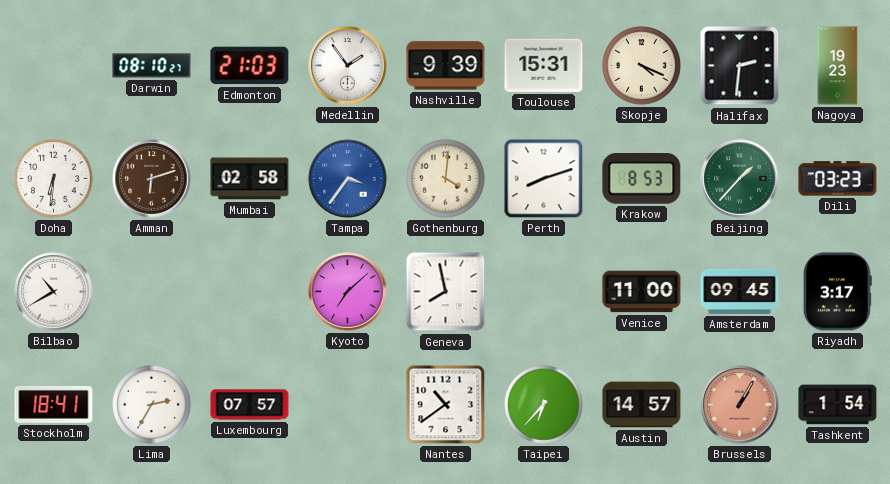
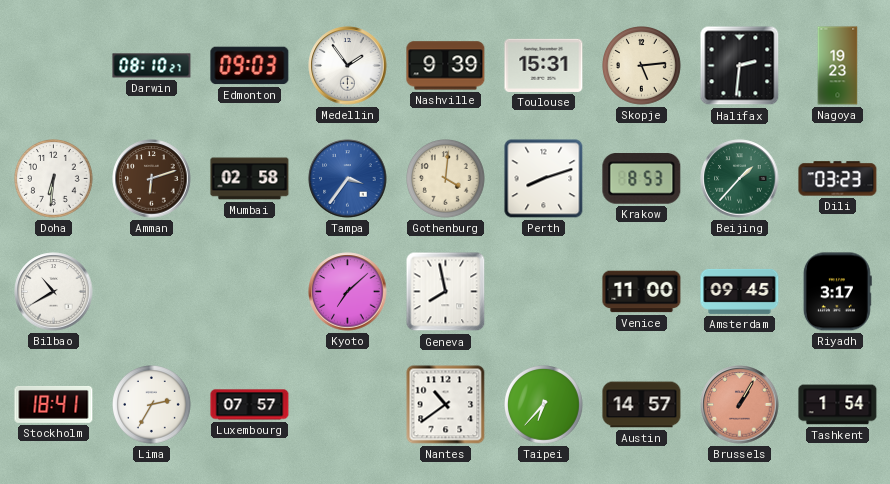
Edmonton: 21:03 -> 09:03 (250, 66)
Skopje: 4:19 -> 5:14 (642, 66)
